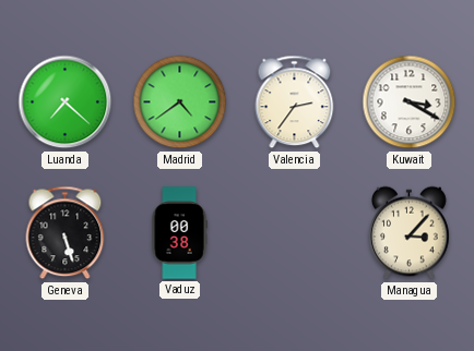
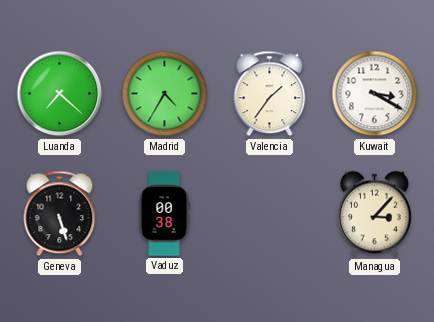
Madrid: 4:39 -> 4:35 (165, 94)
Valencia: 2:36 -> 1:36 (270, 94)
